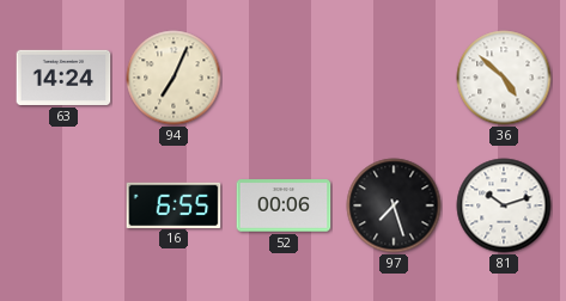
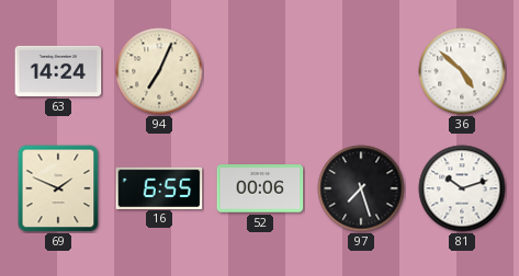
69: none -> 1:49 (58, 188)
